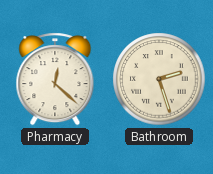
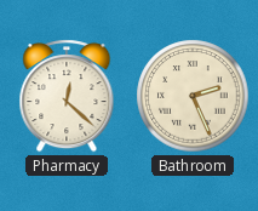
Bathroom: 2:27 -> 2:26 (193, 96)
